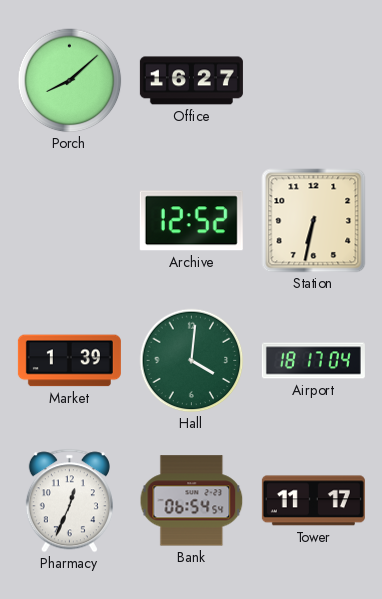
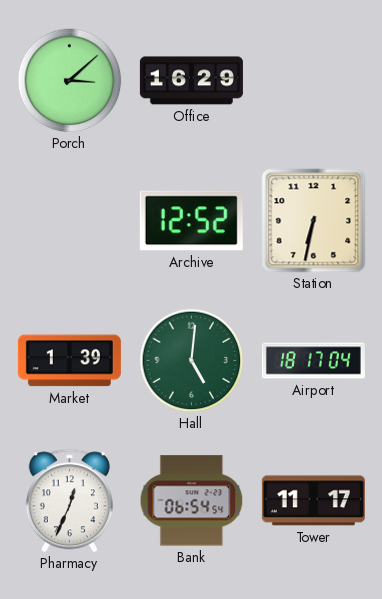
Porch: 8:08 -> 3:08 (70, 81)
Office: 16:27 -> 16:29 (191, 81)
Hall: 4:01 -> 5:01 (192, 361)
